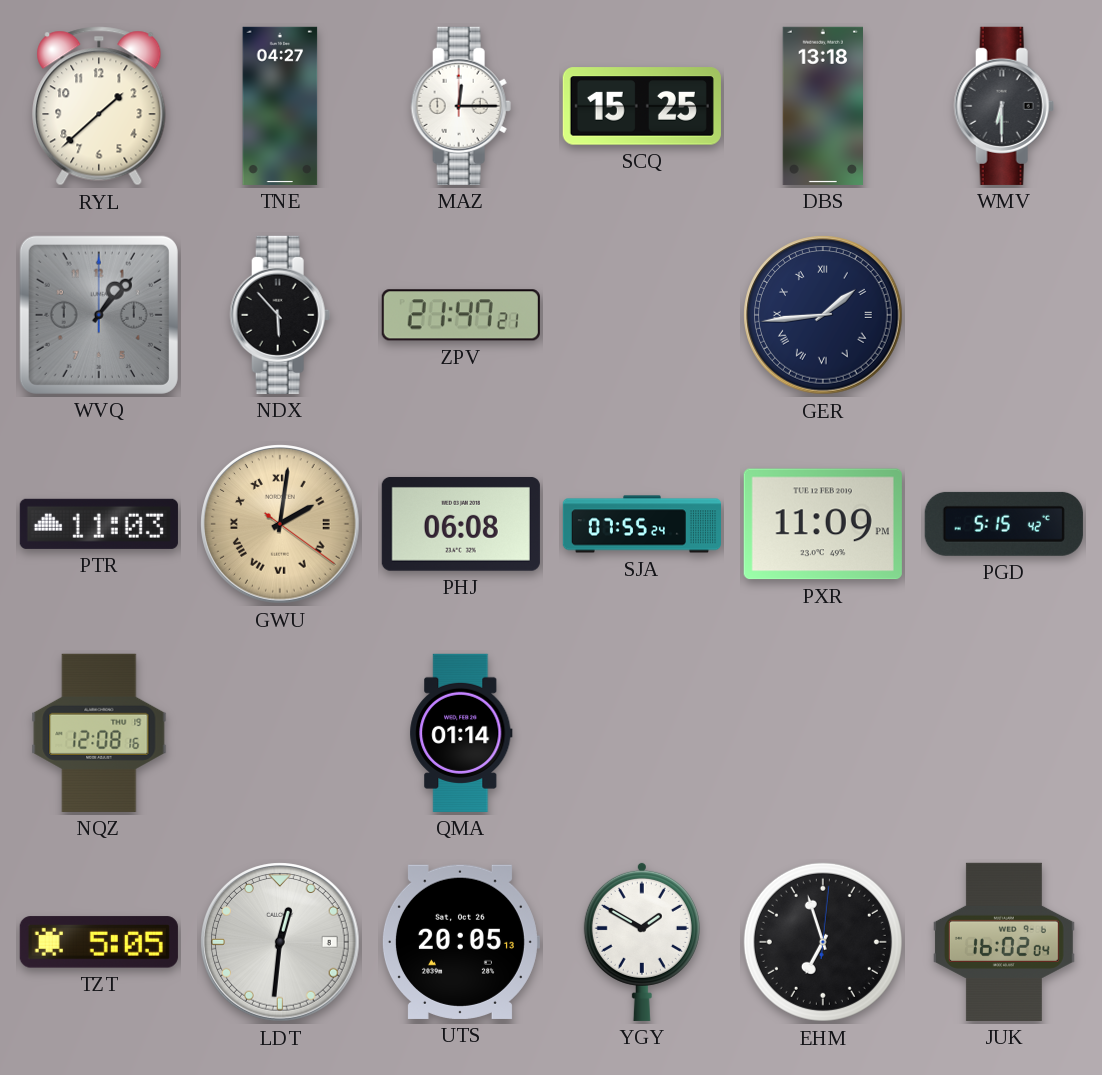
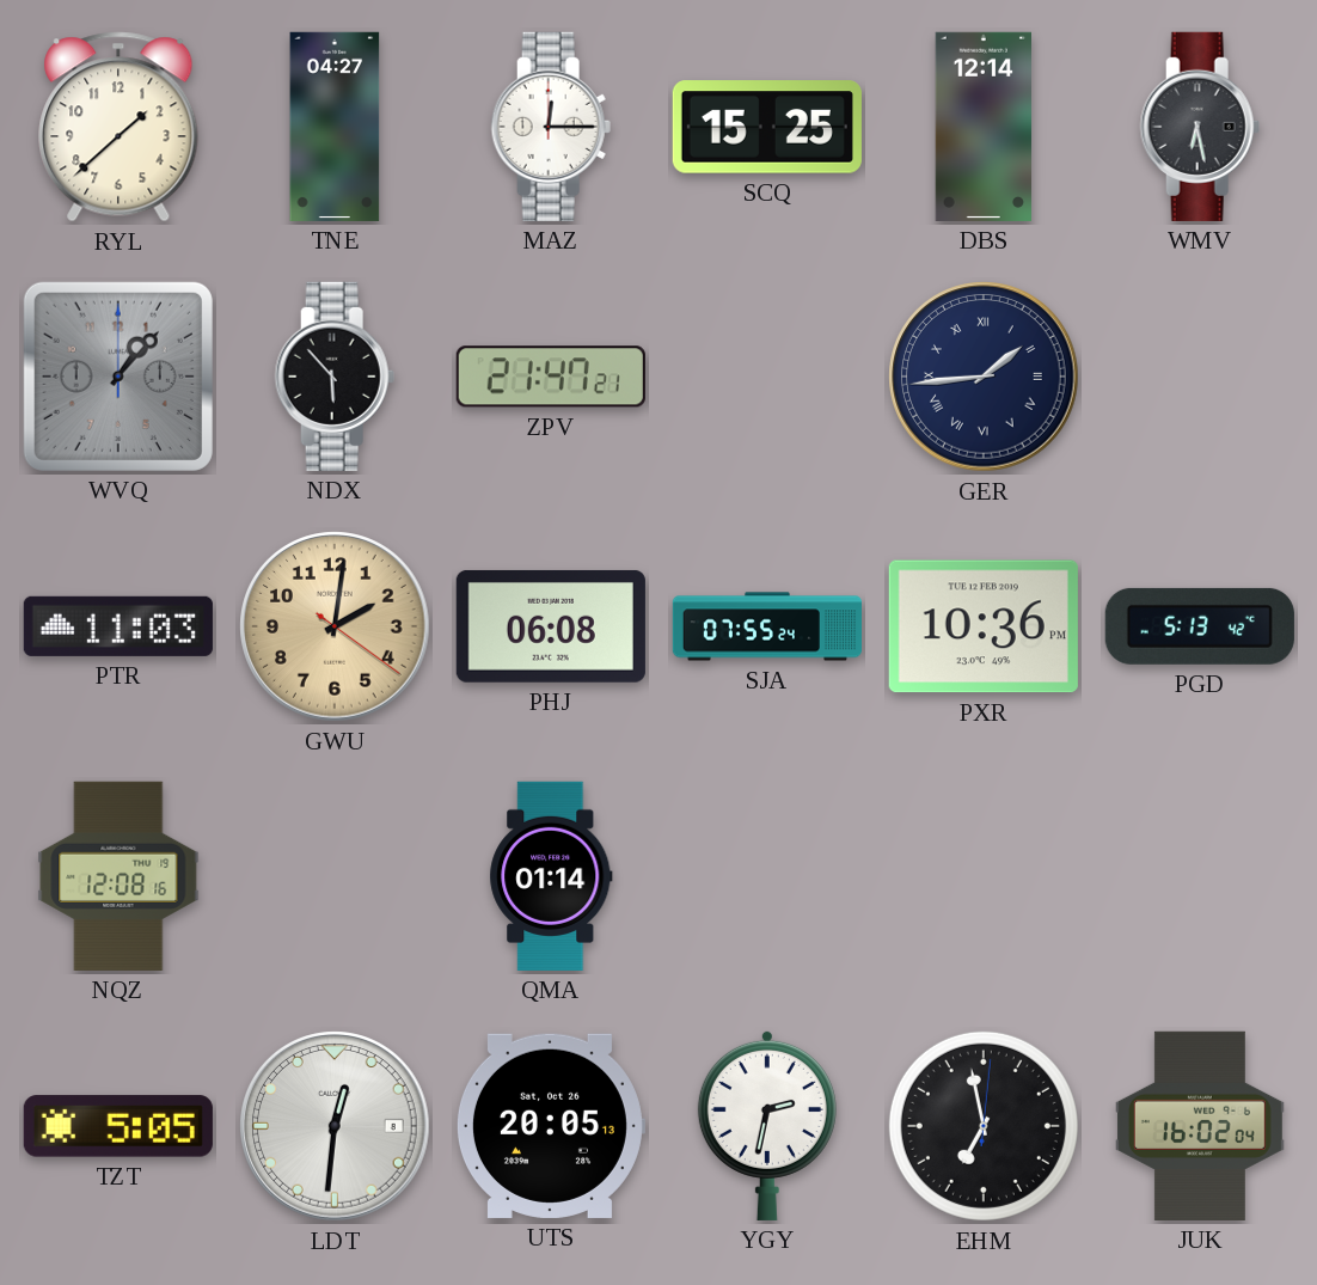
DBS: 13:18 -> 12:14 (984, 127)
WMV: 6:30 -> 6:28 (1200, 127)
GWU numerals: Roman -> Arabic (335, 626)
PXR: 11:09 -> 10:36 (984, 626)
PGD: 5:15 -> 5:13 (1200, 626)
YGY: 1:50 -> 2:32 (767, 1125)
EHM: 6:57 -> 6:58 (984, 1126)
